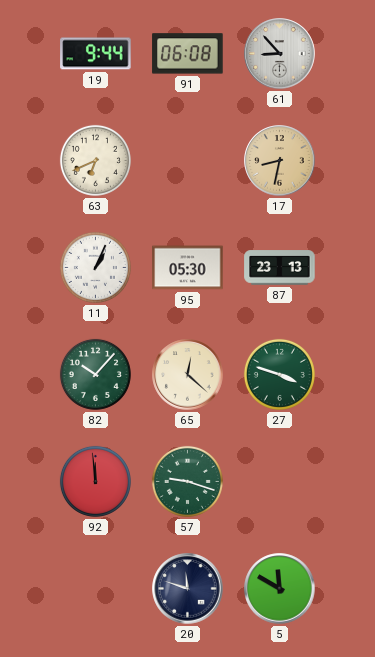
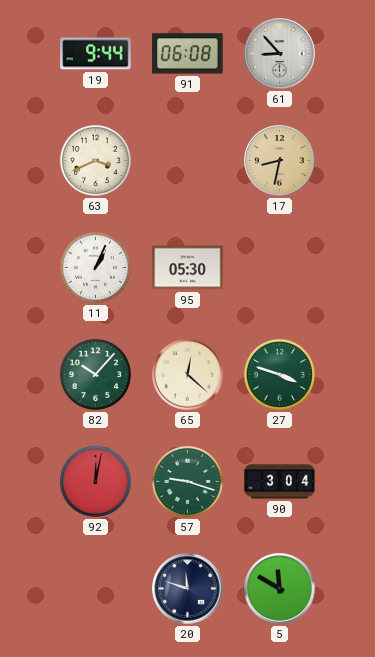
63: 6:41 -> 3:41 (95, 160)
87: 23:13 -> none (280, 268)
92: 11:59 -> 12:02 (95, 481)
90: none -> 3:04 (280, 482)
